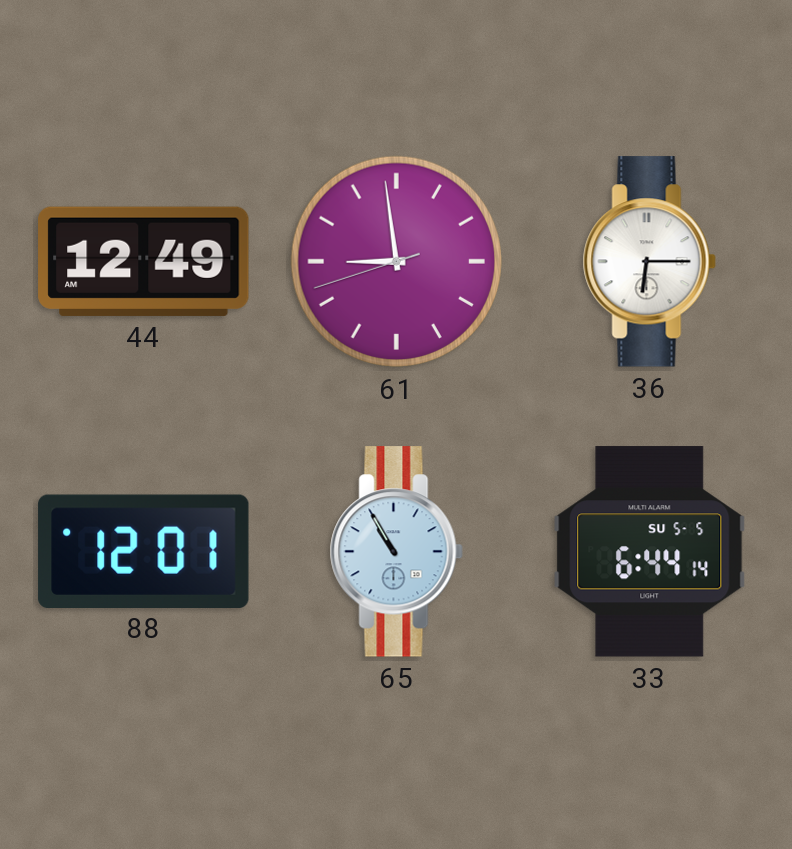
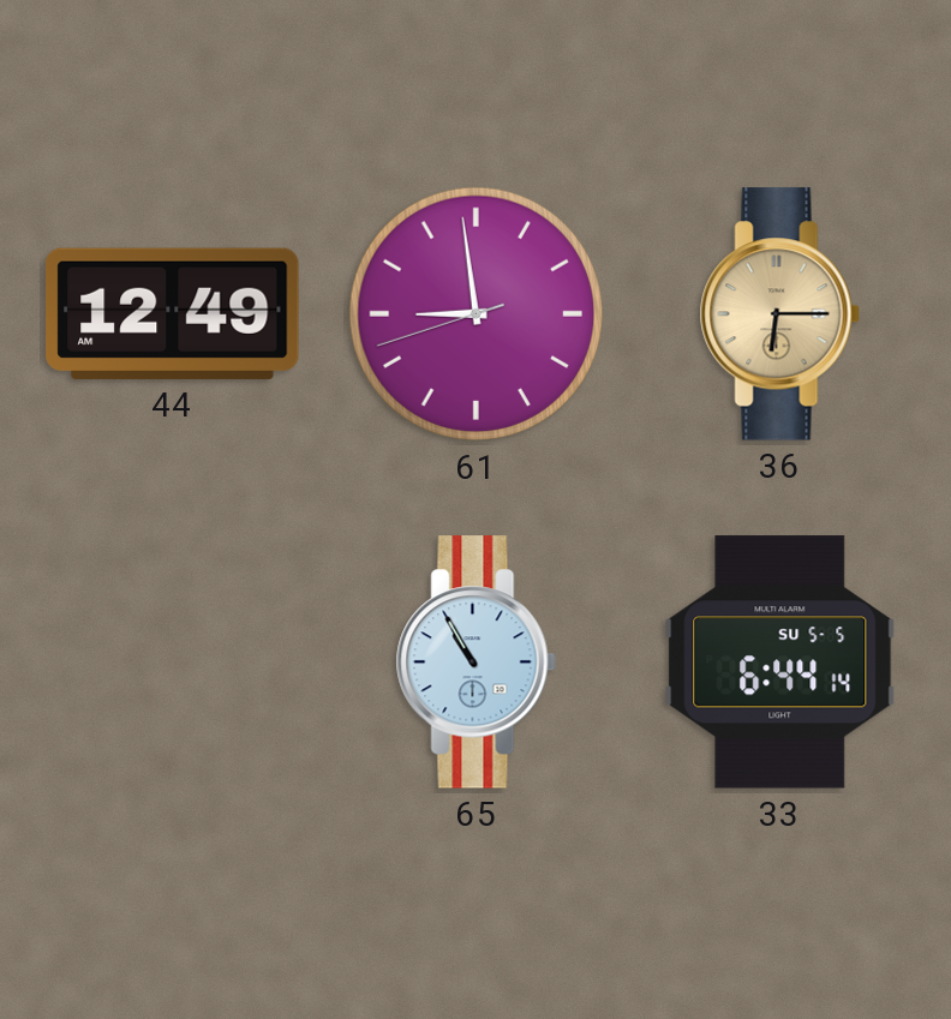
36 dial: white -> champagne (779, 314)
88: 12:01 -> none (144, 551)
